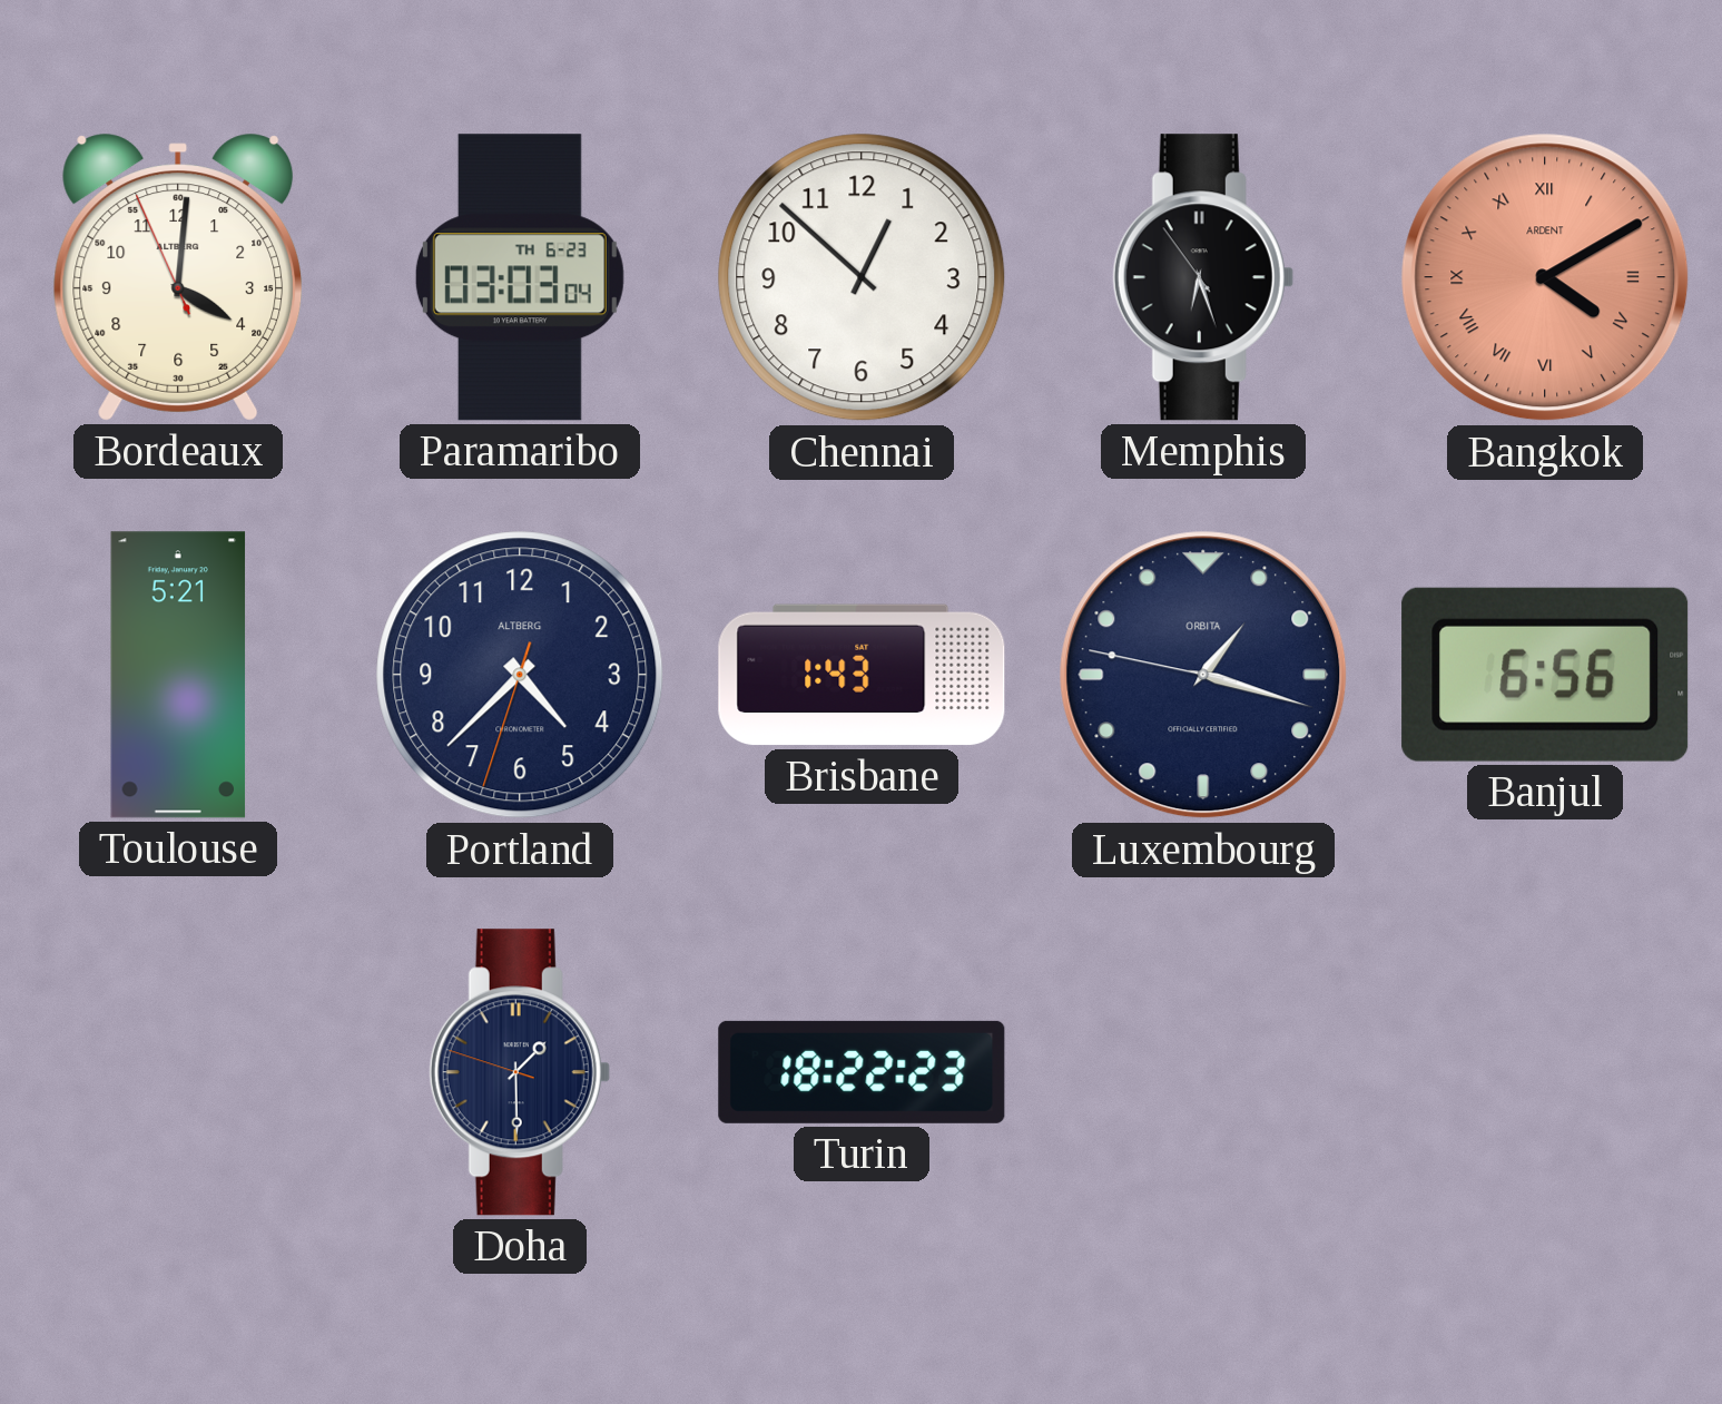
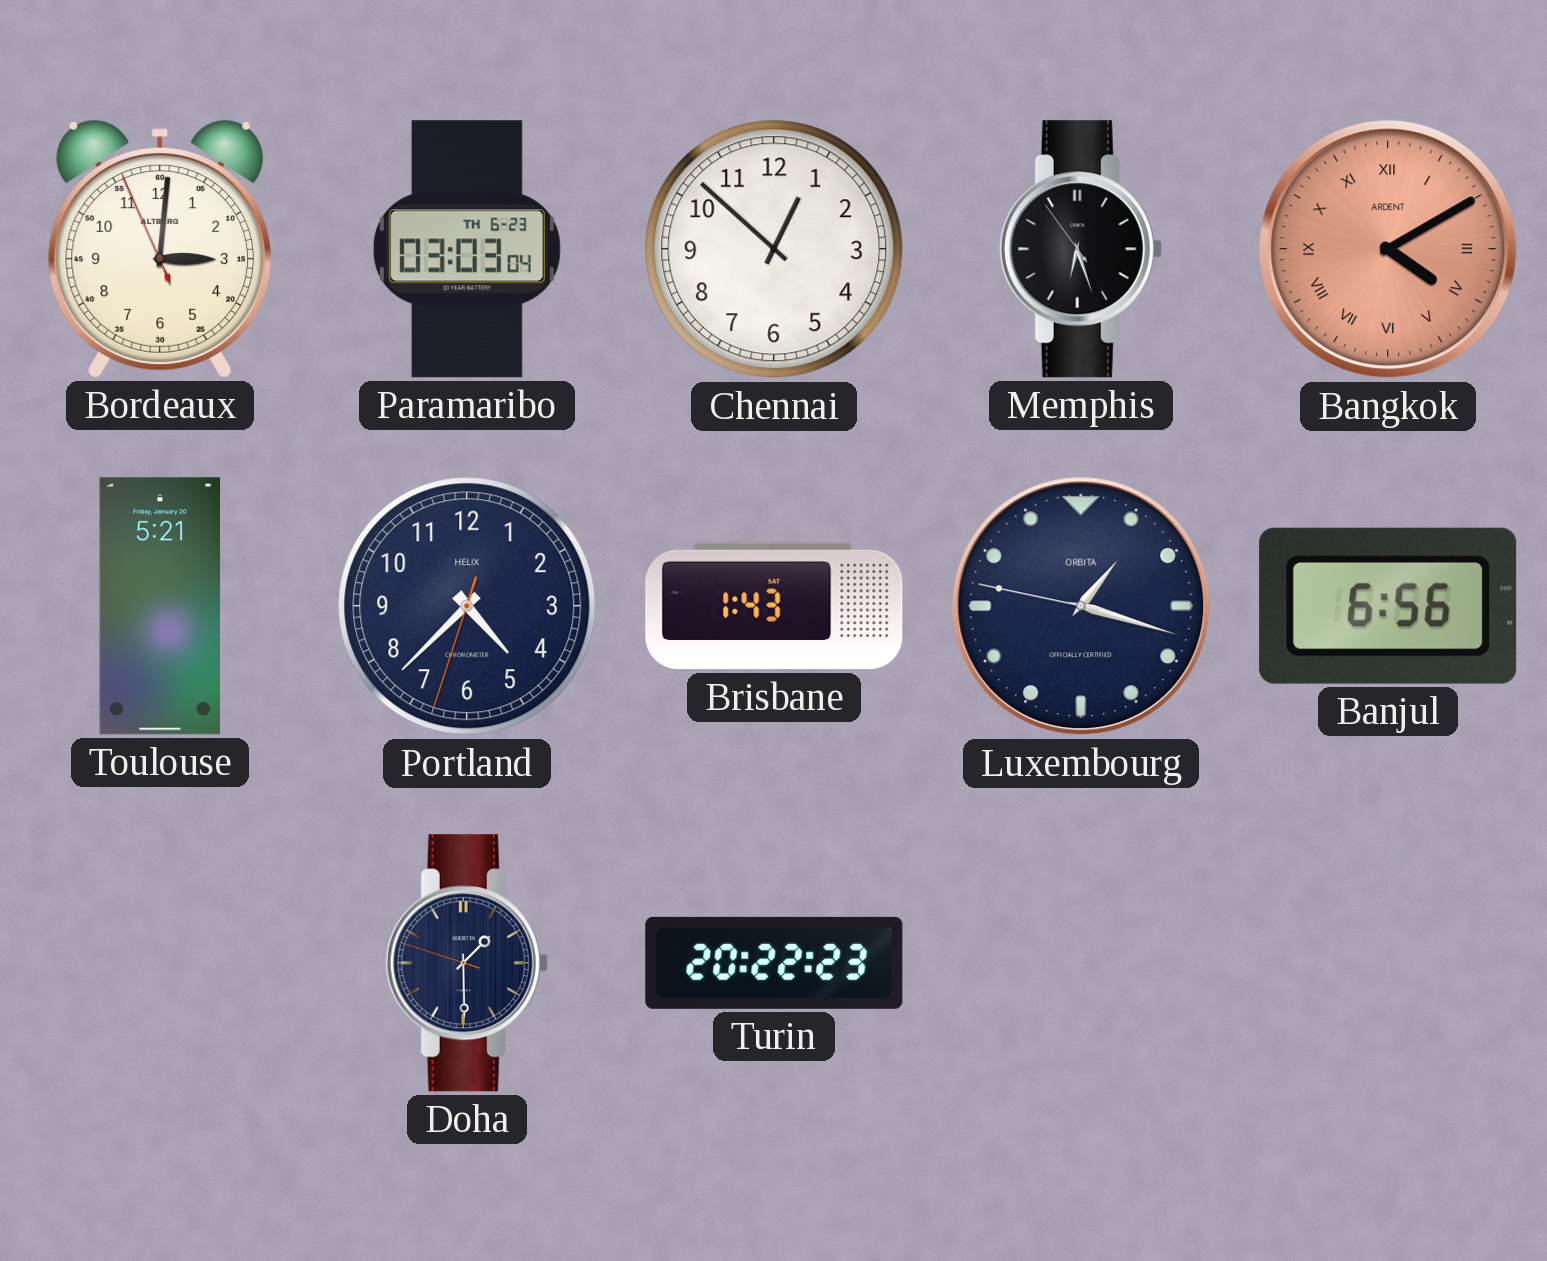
Bordeaux: 4:00 -> 3:00 (160, 249)
Portland brand: ALTBERG -> HELIX (467, 606)
Turin: 18:22 -> 20:22 (774, 963)
